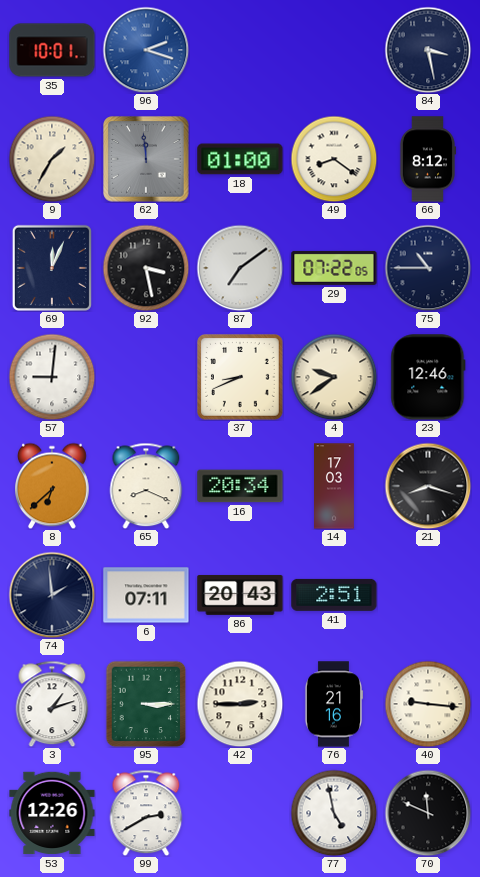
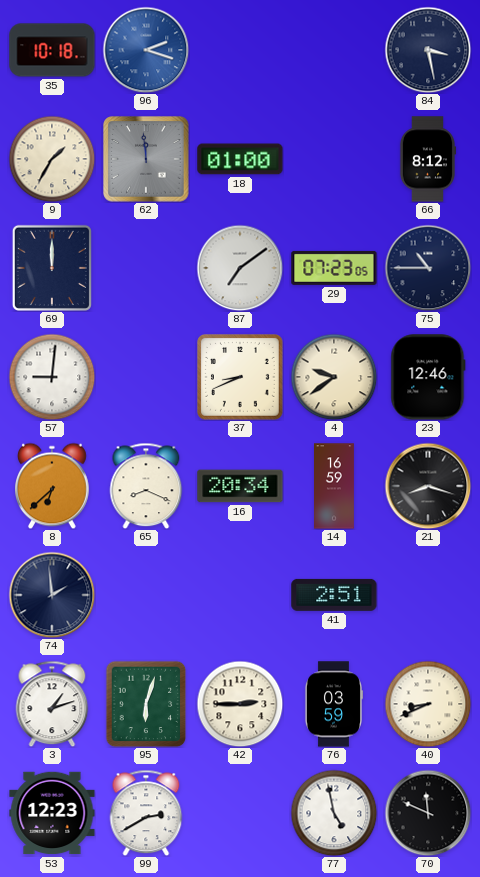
35: 10:01 -> 10:18 (52, 50)
49: 8:21 -> none (334, 159)
69: 12:04 -> 12:00 (52, 268)
92: 3:28 -> none (146, 268)
29: 07:22 -> 07:23 (334, 268)
14: 17:03 -> 16:59 (335, 486)
6: 07:11 -> none (146, 595)
86: 20:43 -> none (240, 595)
95: 3:15 -> 6:03 (146, 704)
76: 21:16 -> 03:59 (333, 704)
40: 9:16 -> 8:41 (428, 704)
53: 12:26 -> 12:23 (52, 813)
